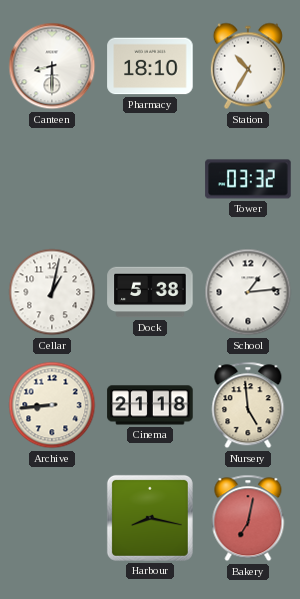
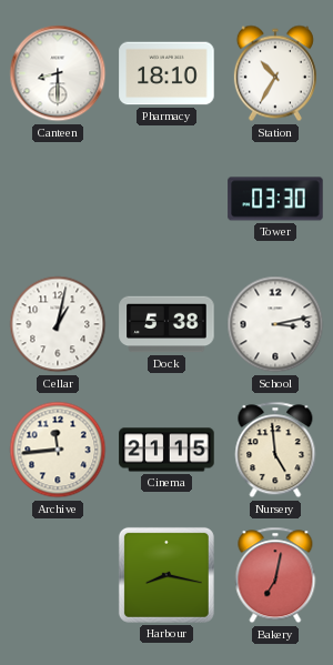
Tower: 03:32 -> 03:30 (275, 199)
School: 1:14 -> 3:13 (275, 324)
Archive: 8:44 -> 11:44 (58, 450)
Cinema: 21:18 -> 21:15 (167, 450)
